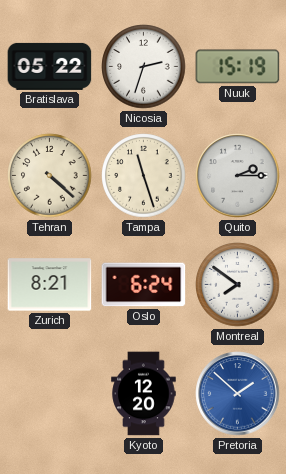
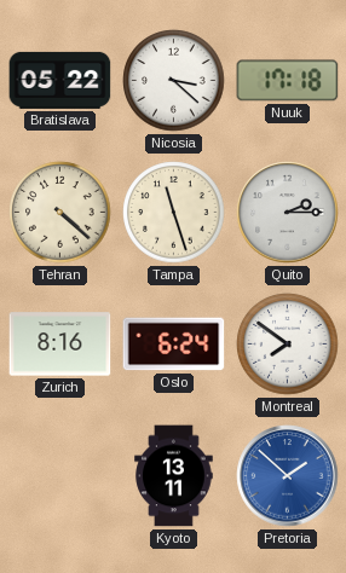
Nicosia: 2:33 -> 3:22 (174, 81)
Nuuk: 15:19 -> 17:18 (288, 81)
Zurich: 8:21 -> 8:16 (60, 345)
Kyoto: 12:20 -> 13:11 (174, 476)
